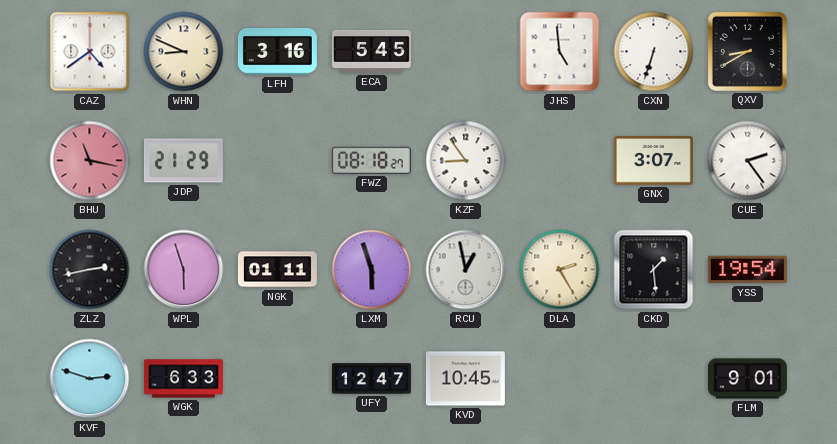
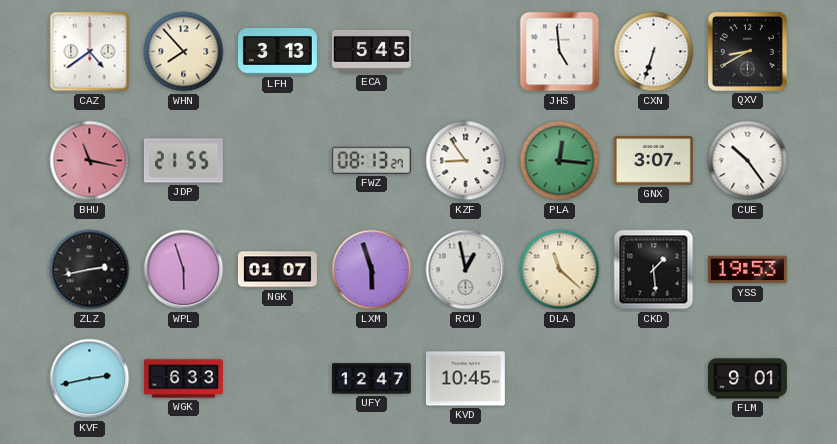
WHN: 8:49 -> 7:53 (184, 52)
LFH: 3:16 -> 3:13 (277, 52)
JDP: 21:29 -> 21:55 (183, 161)
FWZ: 08:18 -> 08:13 (371, 160)
PLA: none -> 12:16 (560, 161)
CUE: 2:24 -> 10:24 (748, 161)
NGK: 01:11 -> 01:07 (277, 270)
DLA: 2:25 -> 11:22 (560, 270)
YSS: 19:54 -> 19:53 (747, 270)
KVF: 2:48 -> 2:43 (90, 379)
